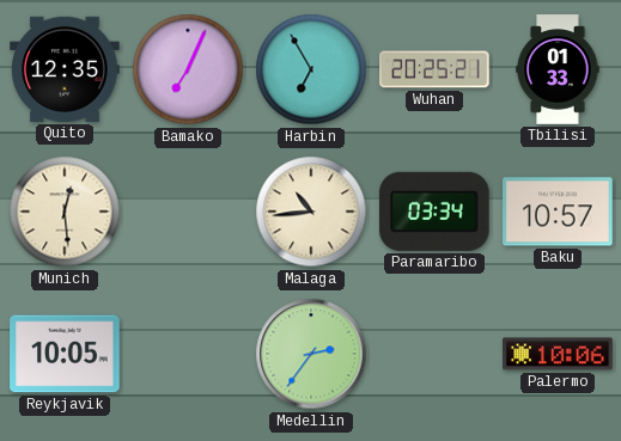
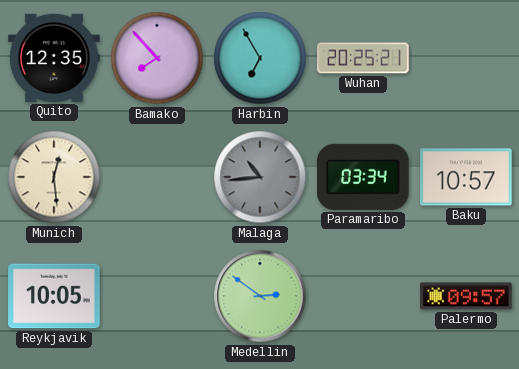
Bamako: 7:04 -> 7:53 (157, 58)
Tbilisi: 01:33 -> none (558, 69)
Malaga dial: cream -> grey (260, 177)
Medellin: 2:36 -> 2:51 (260, 296)
Palermo: 10:06 -> 09:57 (466, 296)
